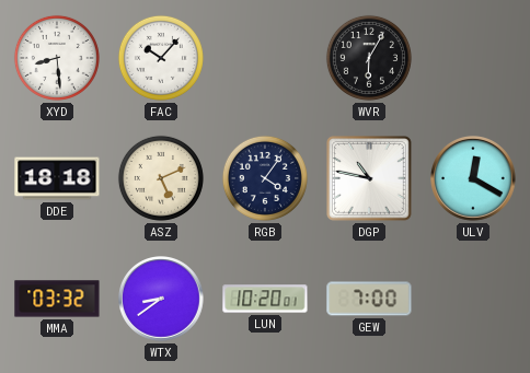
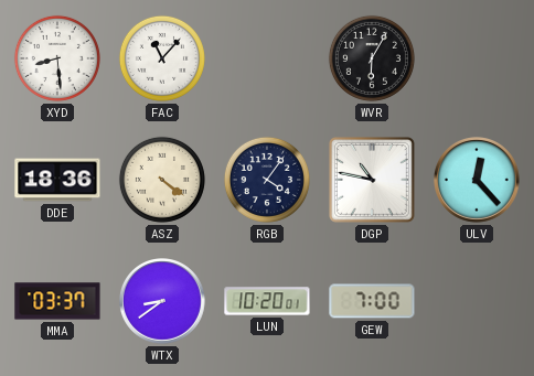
FAC: 10:07 -> 11:07 (162, 58)
DDE: 18:18 -> 18:36 (57, 180)
ASZ: 5:11 -> 4:21 (162, 180)
ULV: 12:20 -> 12:23 (478, 181)
MMA: 03:32 -> 03:37 (57, 301)
